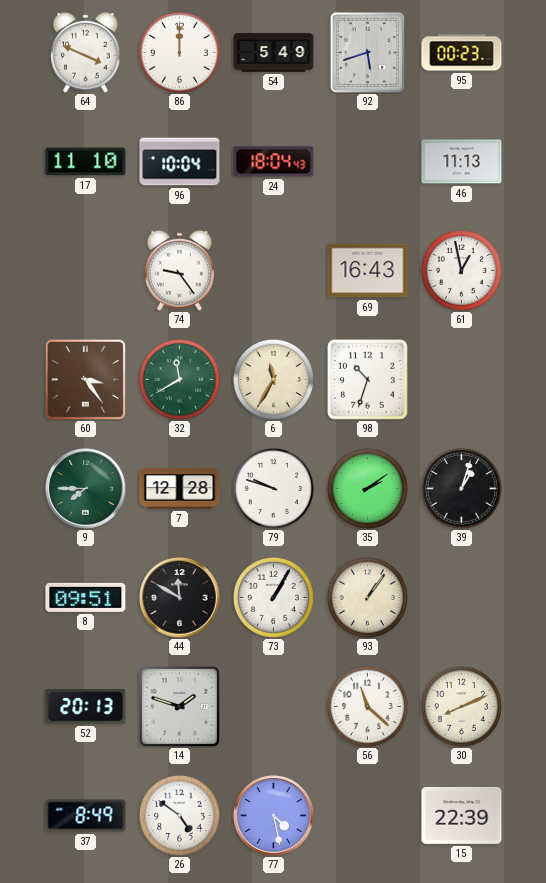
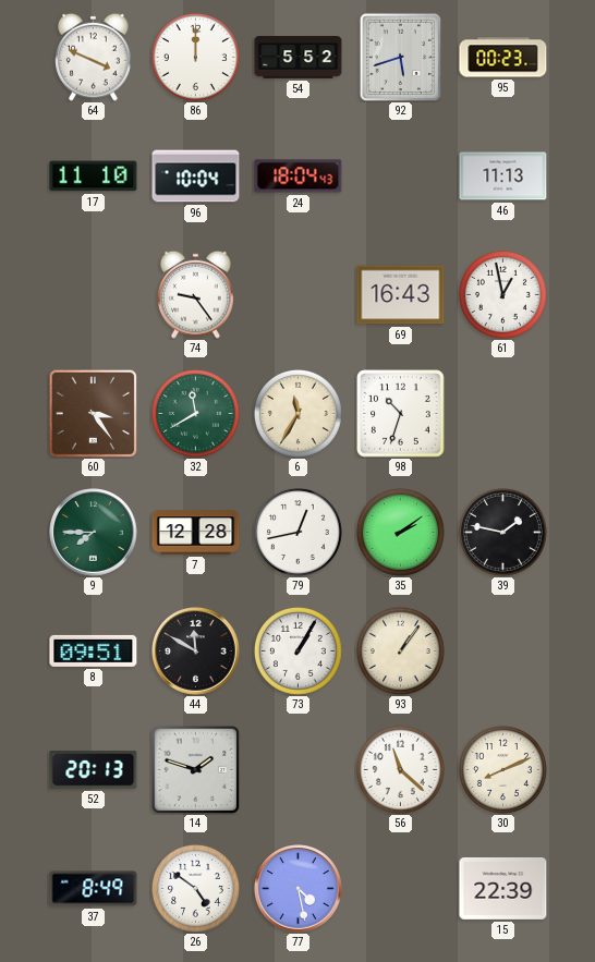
54: 5:49 -> 5:52 (299, 58)
79: 9:48 -> 12:43 (297, 532)
39: 1:03 -> 1:47 (502, 532)
